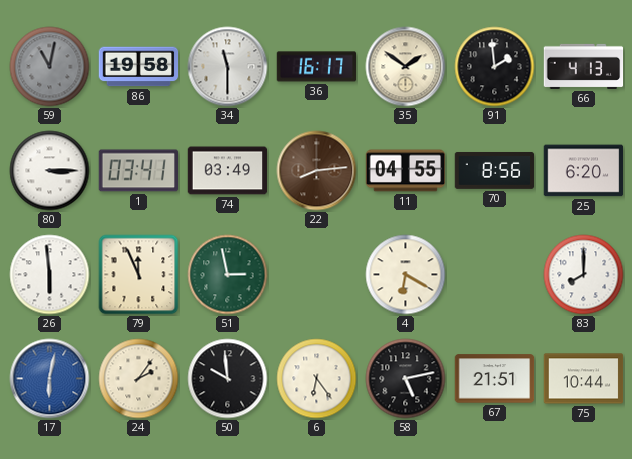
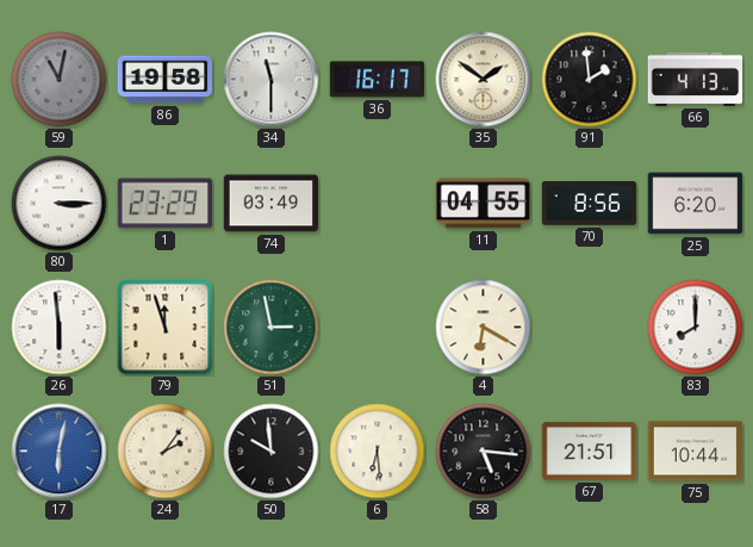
1: 03:41 -> 23:29 (166, 204)
22: 8:14 -> none (317, 171)
79: 11:56 -> 11:57 (166, 328)
6: 6:24 -> 6:29 (378, 452)
58: 5:13 -> 5:16 (484, 452)
